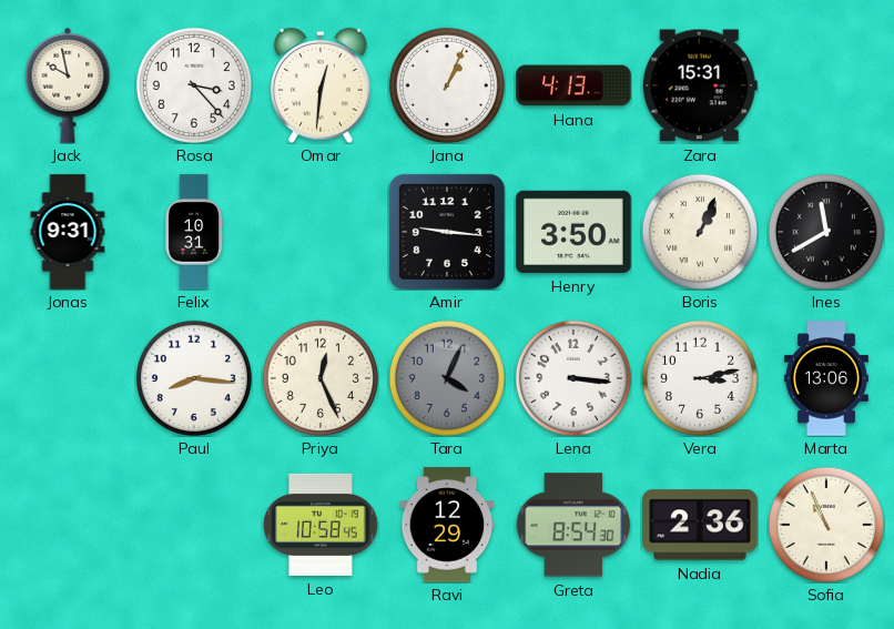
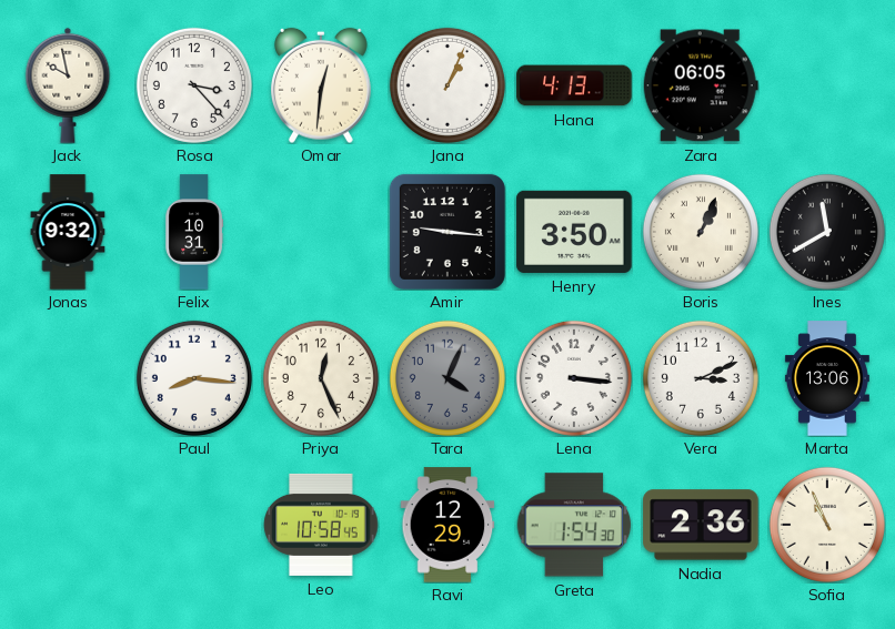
Zara: 15:31 -> 06:05 (701, 85)
Jonas: 9:31 -> 9:32 (68, 232)
Vera: 3:13 -> 3:11 (701, 378)
Greta: 8:54 -> 1:54 (574, 525)
